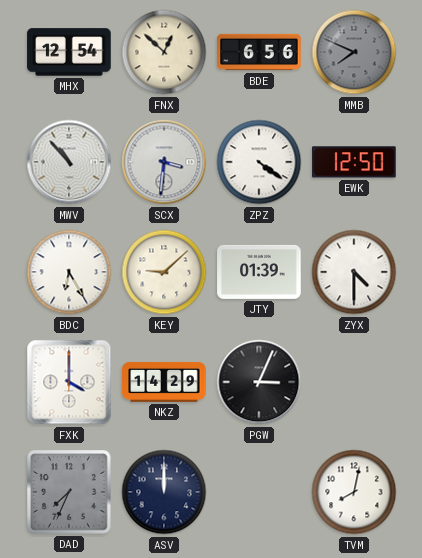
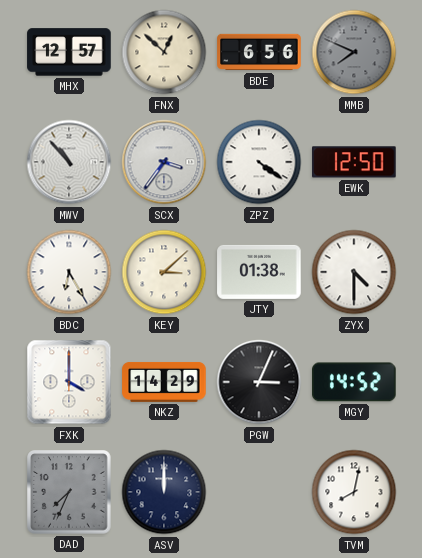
MHX: 12:54 -> 12:57 (69, 52)
SCX: 3:31 -> 3:36 (164, 162)
KEY: 9:08 -> 3:08 (164, 272)
JTY: 01:39 -> 01:38 (259, 272)
MGY: none -> 14:52 (355, 382)
